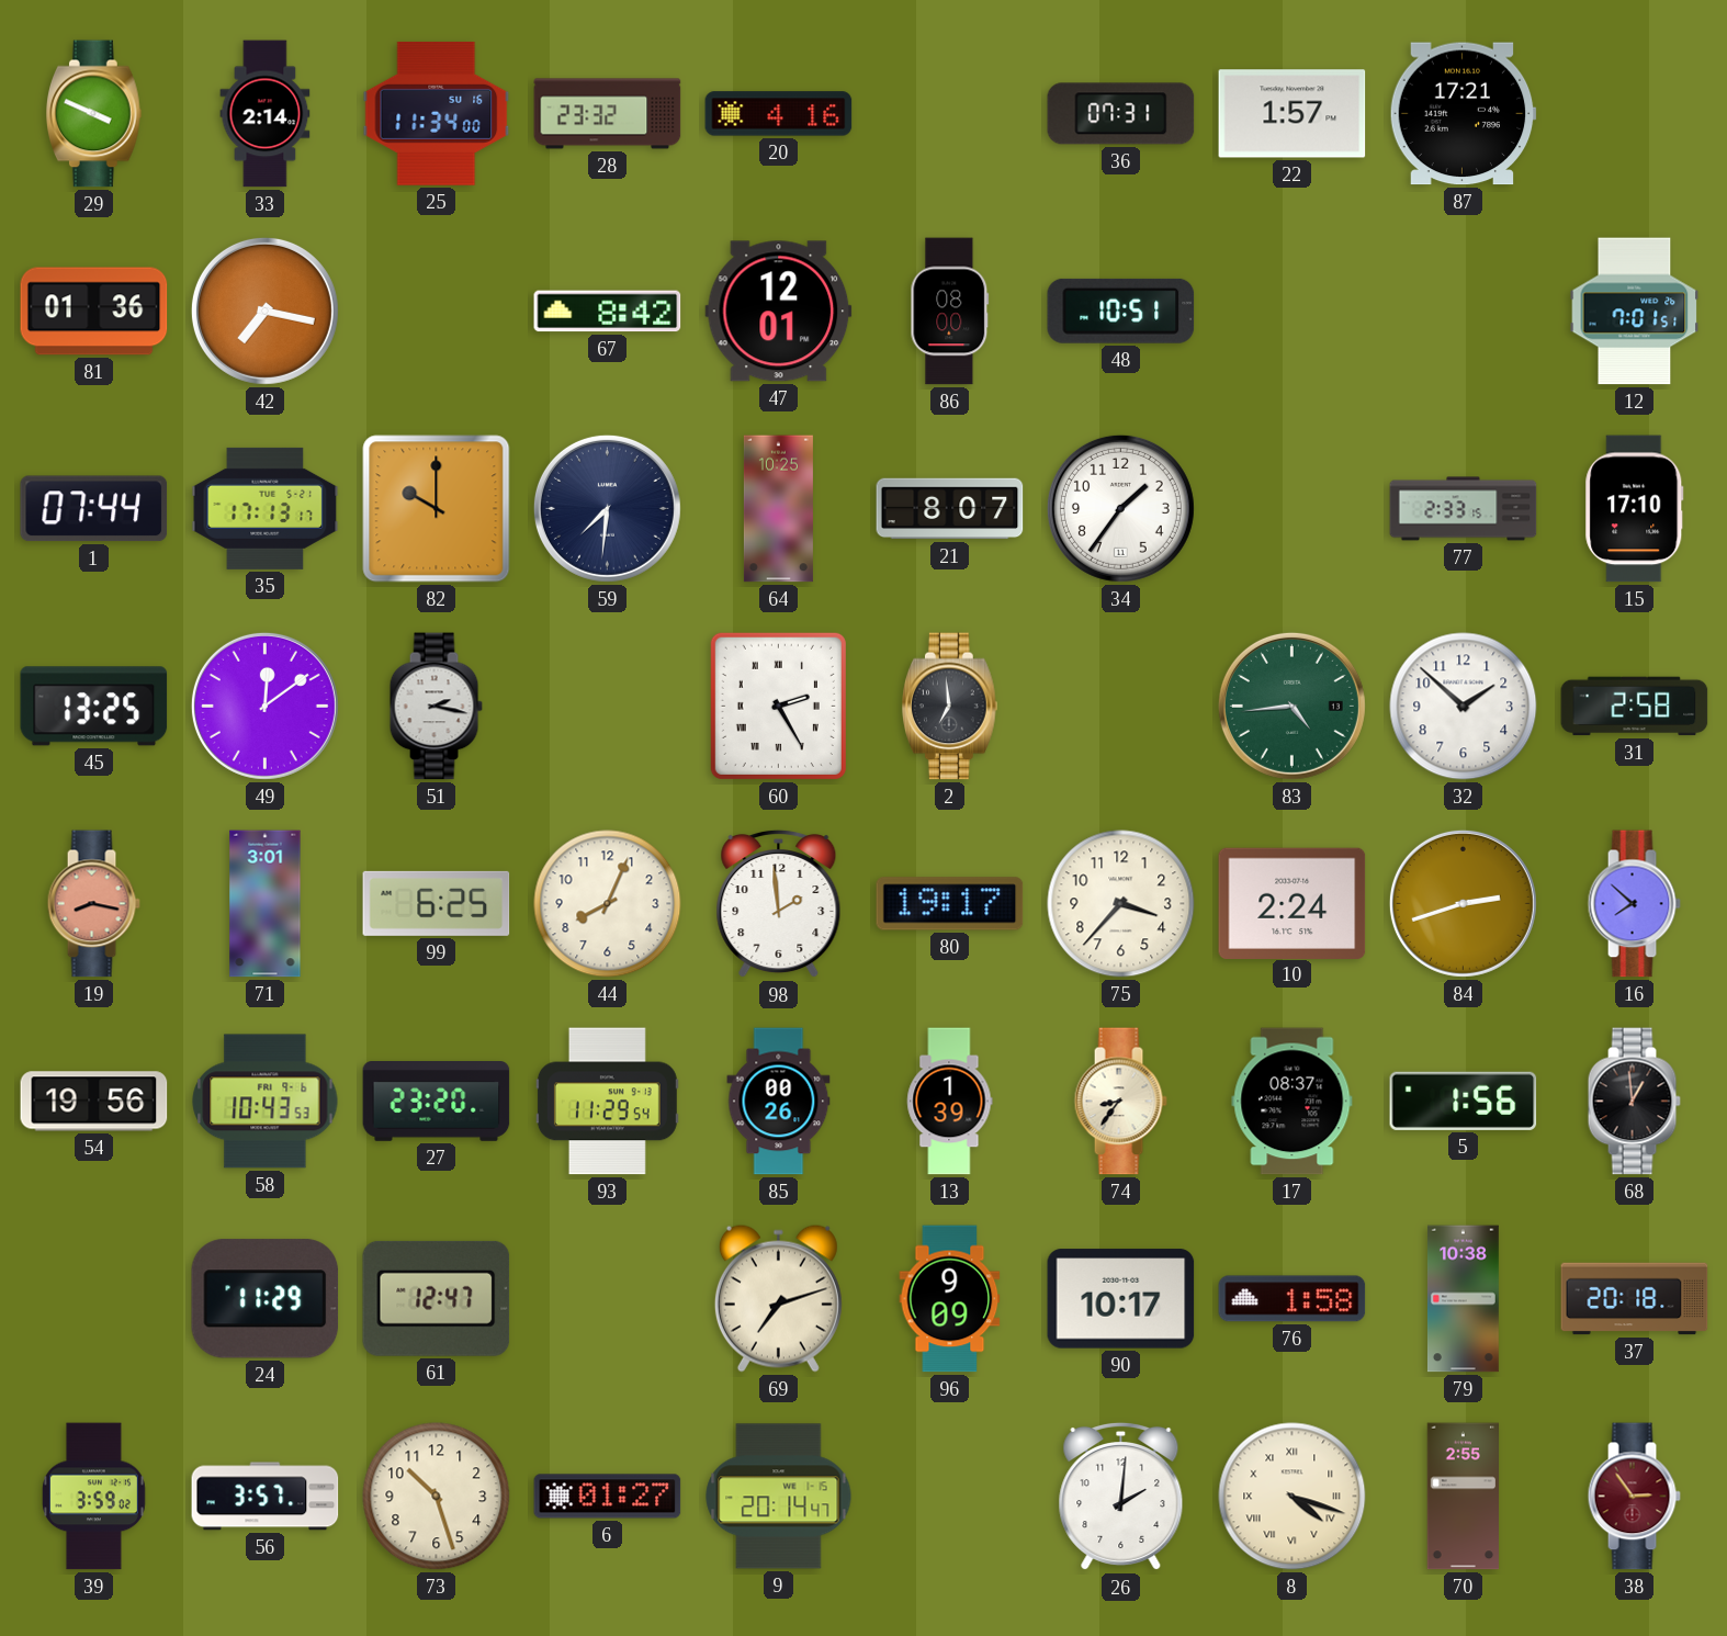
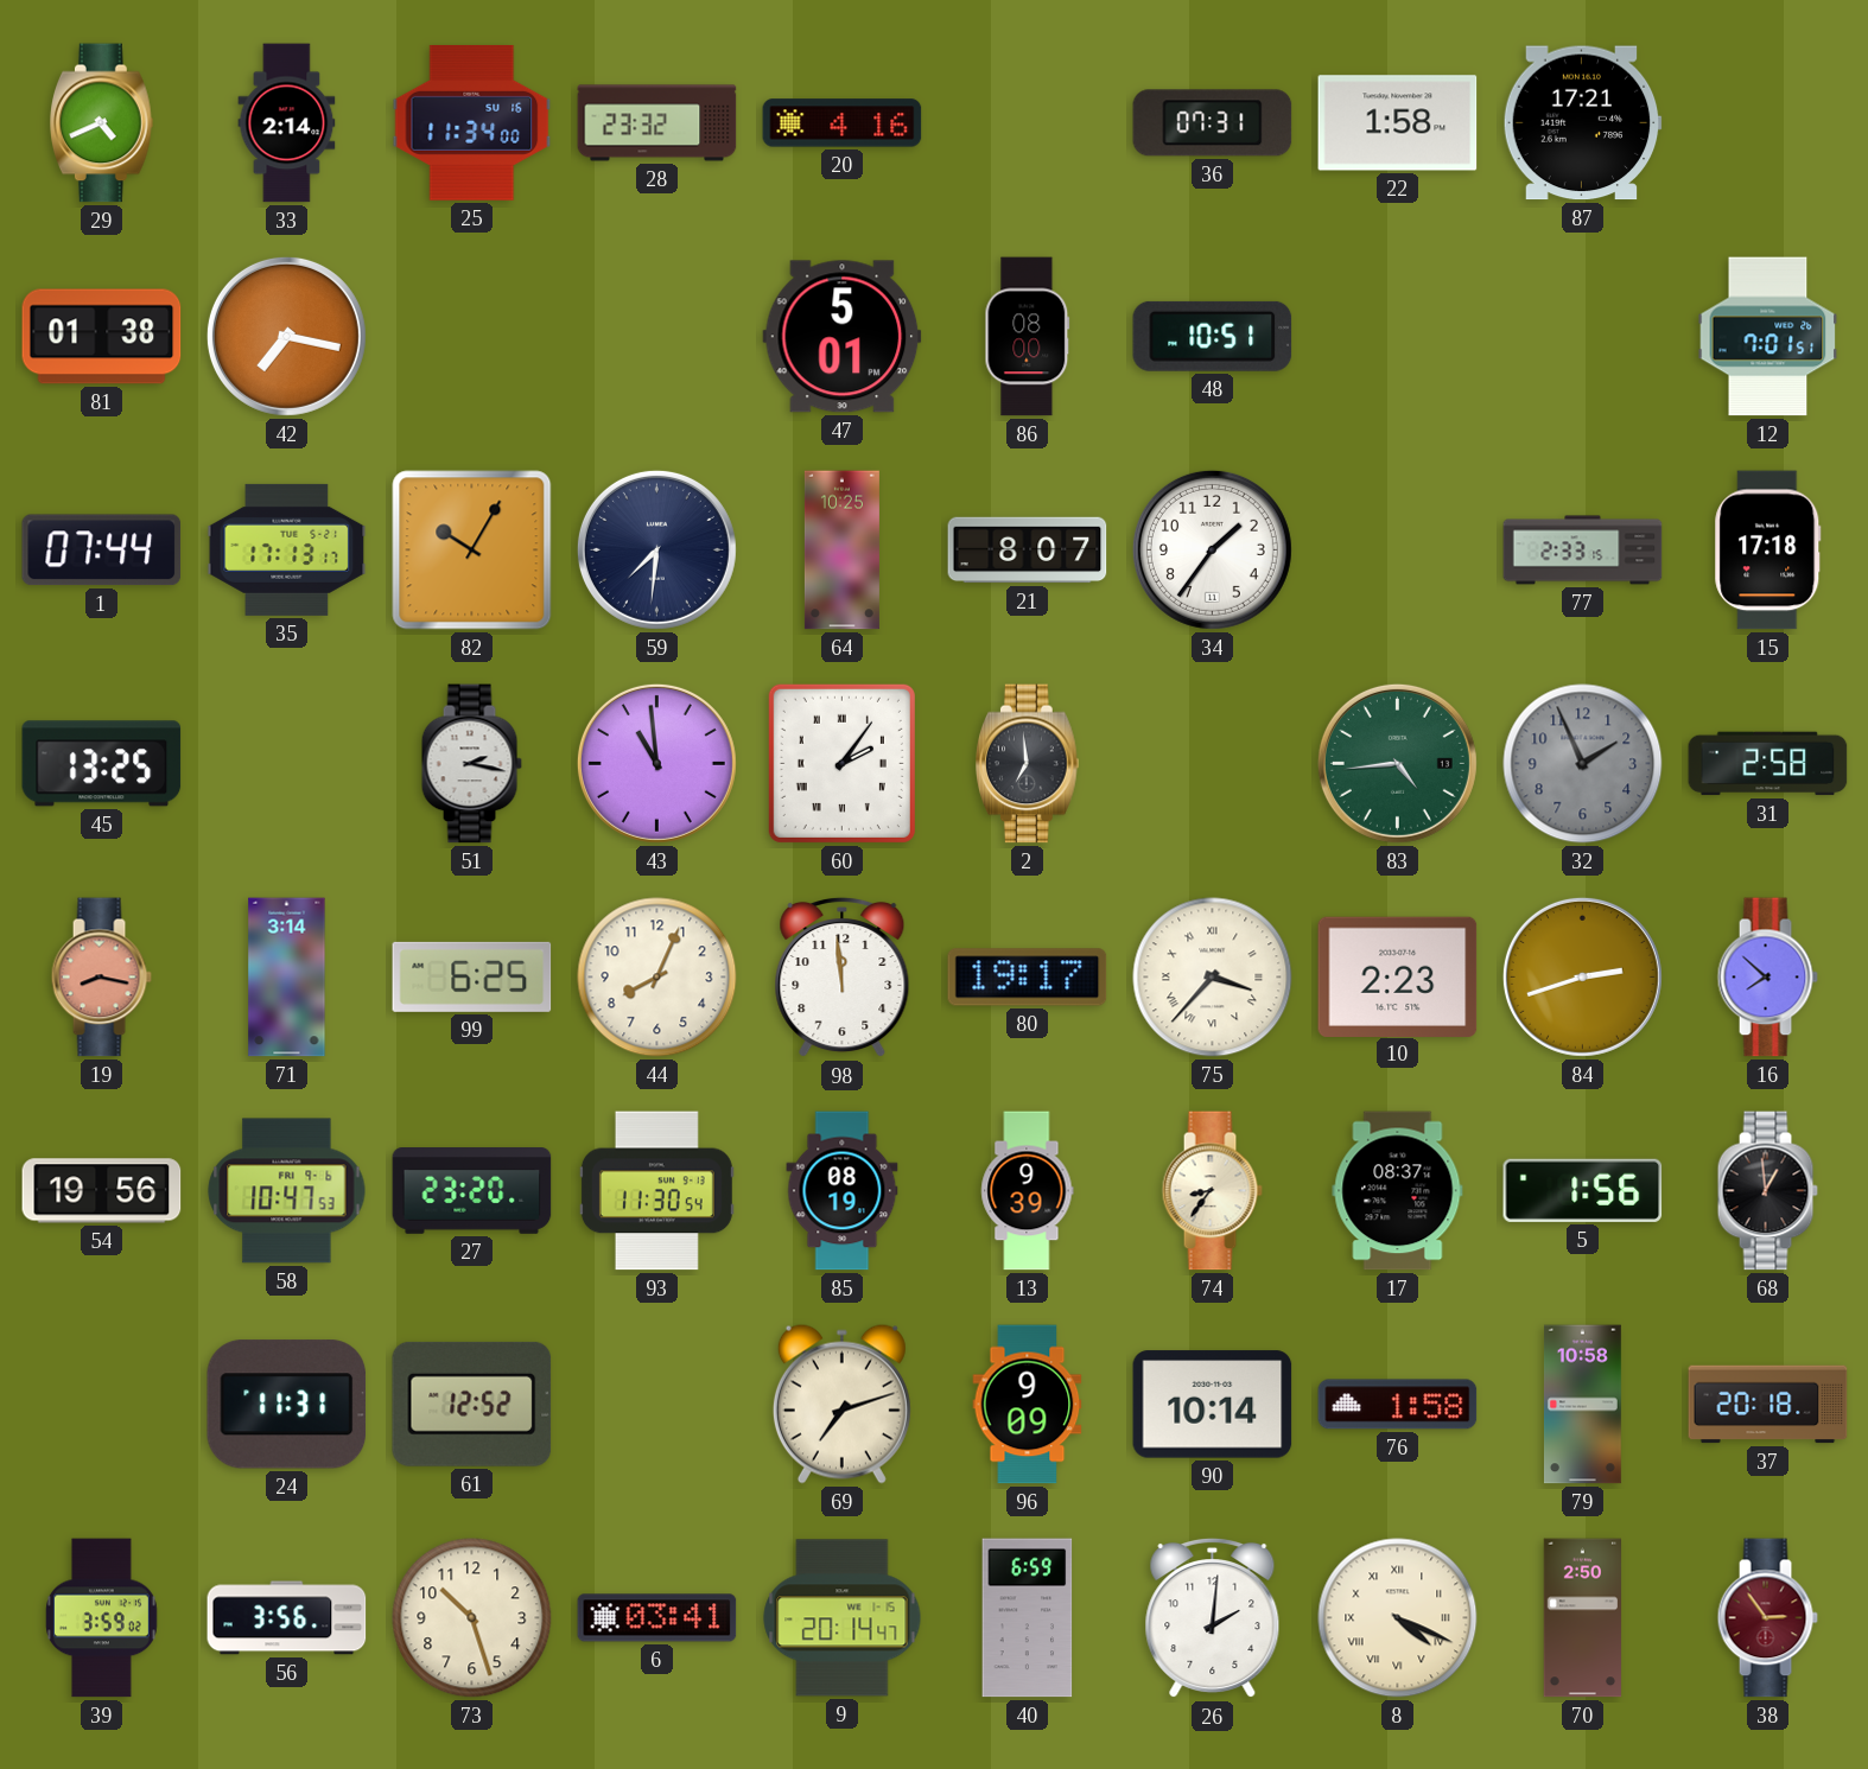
29: 3:49 -> 4:41 (102, 123)
22: 1:57 -> 1:58 (1398, 123)
81: 01:36 -> 01:38 (102, 337)
67: 8:42 -> none (608, 312)
47: 12:01 -> 5:01 (843, 337)
82: 10:00 -> 10:05 (472, 551)
15: 17:10 -> 17:18 (1768, 551)
49: 12:09 -> none (264, 706)
43: none -> 10:59 (656, 763)
60: 2:25 -> 2:06 (841, 763)
32: 1:52 -> 1:56 (1583, 764)
32 dial: white -> grey (1583, 764)
71: 3:01 -> 3:14 (287, 978)
98: 1:59 -> 11:59 (843, 978)
75 numerals: Arabic -> Roman (1213, 978)
10: 2:24 -> 2:23 (1398, 976)
58: 10:43 -> 10:47 (287, 1191)
93: 11:29 -> 11:30 (656, 1191)
85: 00:26 -> 08:19 (843, 1191)
13: 1:39 -> 9:39 (1028, 1191)
24: 11:29 -> 11:31 (287, 1405)
61: 12:47 -> 12:52 (472, 1404)
90: 10:17 -> 10:14 (1213, 1405)
79: 10:38 -> 10:58 (1582, 1405)
56: 3:57 -> 3:56 (287, 1618)
6: 01:27 -> 03:41 (657, 1618)
40: none -> 6:59 (1028, 1618)
8: 4:18 -> 4:19 (1398, 1618)
70: 2:55 -> 2:50 (1583, 1618)
